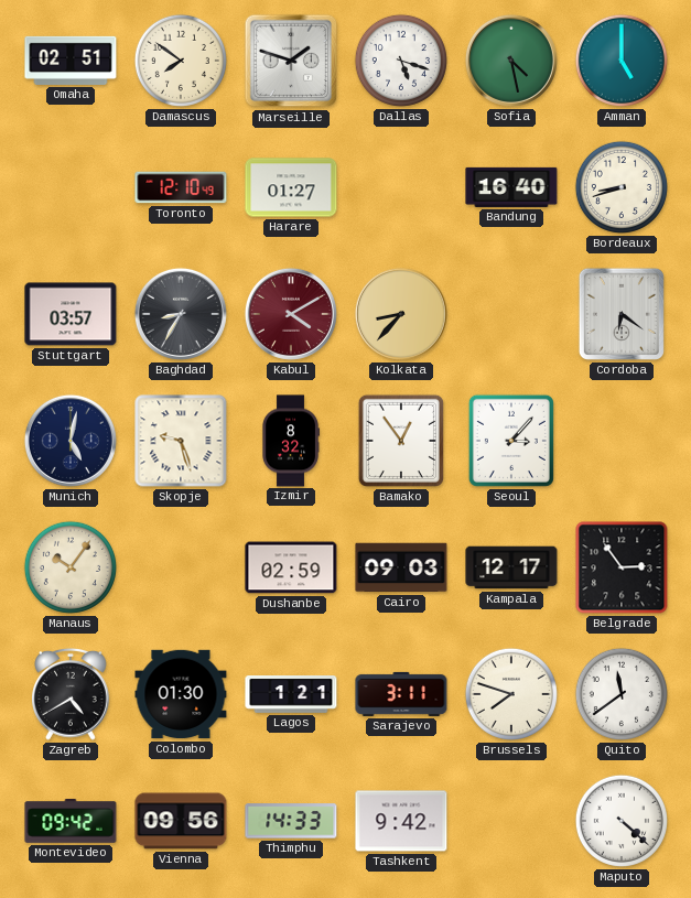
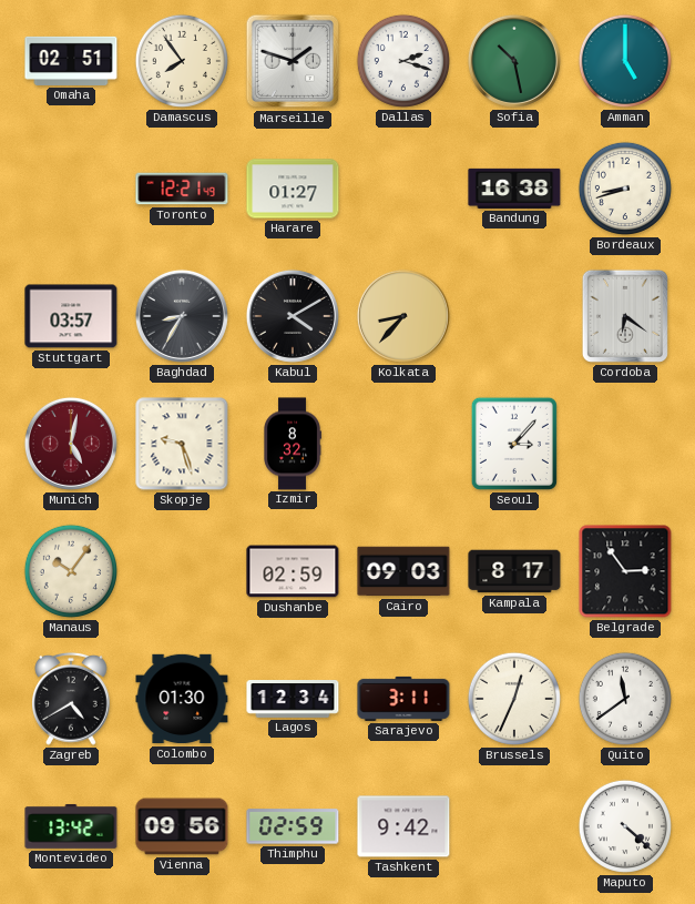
Damascus: 7:51 -> 7:54 (182, 61)
Dallas: 5:18 -> 2:18 (403, 61)
Sofia: 4:28 -> 10:28 (514, 61)
Toronto: 12:10 -> 12:21 (182, 189)
Bandung: 16:40 -> 16:38 (514, 189)
Kabul dial: burgundy -> black (293, 316)
Munich dial: navy -> burgundy (71, 444)
Bamako: 12:54 -> none (401, 441)
Kampala: 12:17 -> 8:17 (514, 571)
Lagos: 1:21 -> 12:34 (293, 700)
Brussels: 7:48 -> 12:34 (514, 699)
Montevideo: 09:42 -> 13:42 (71, 826)
Thimphu: 14:33 -> 02:59 (293, 826)
